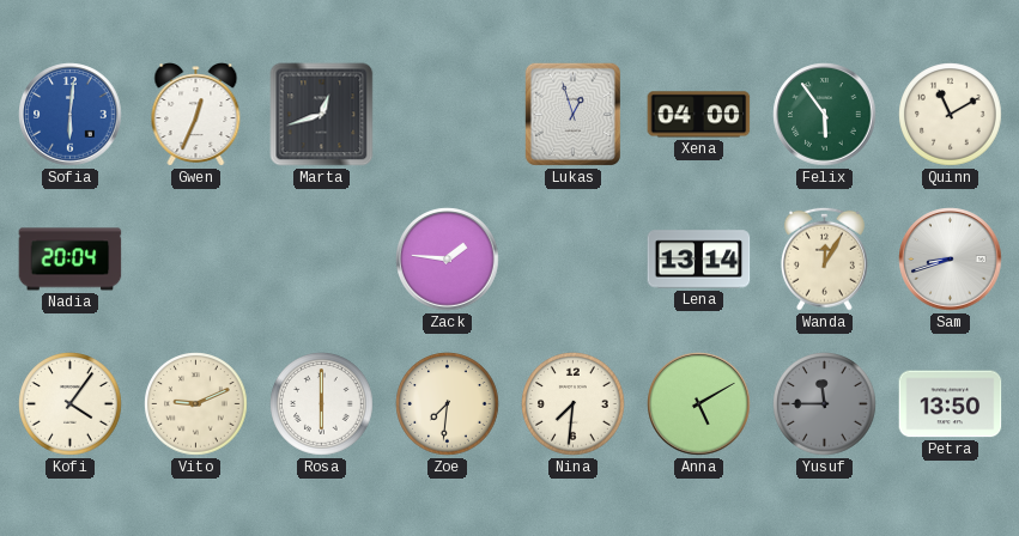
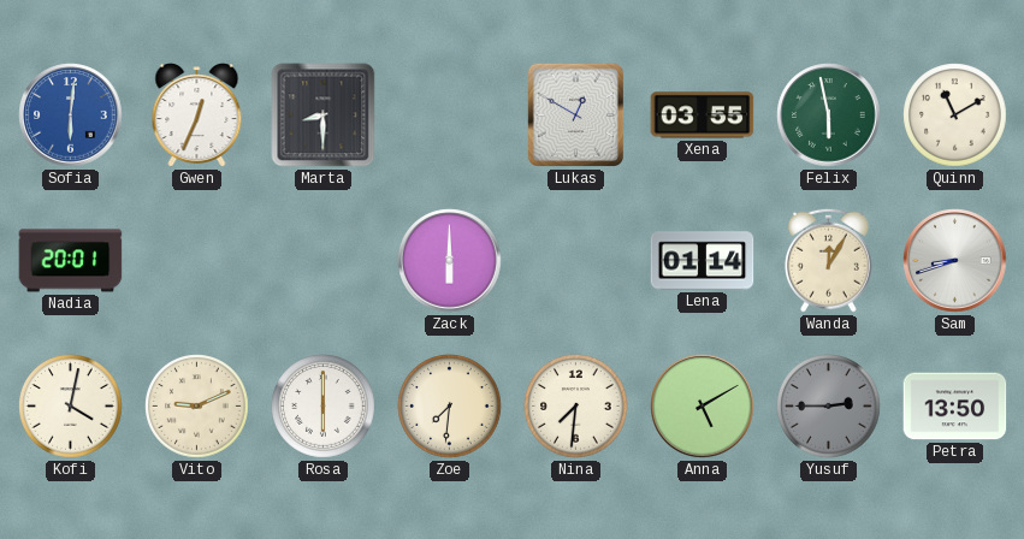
Marta: 12:42 -> 8:30 (324, 115)
Lukas: 12:57 -> 12:50 (575, 114)
Xena: 04:00 -> 03:55 (703, 115)
Felix: 5:54 -> 5:58 (829, 115)
Nadia: 20:04 -> 20:01 (71, 261)
Zack: 1:46 -> 6:00 (450, 261)
Lena: 13:14 -> 01:14 (703, 261)
Kofi: 4:06 -> 4:02 (71, 407)
Yusuf: 11:45 -> 2:45 (829, 407)
